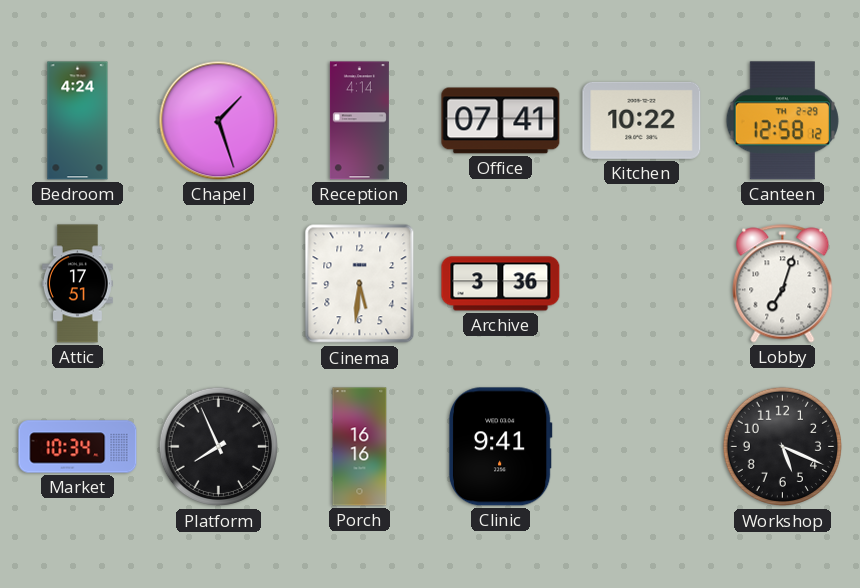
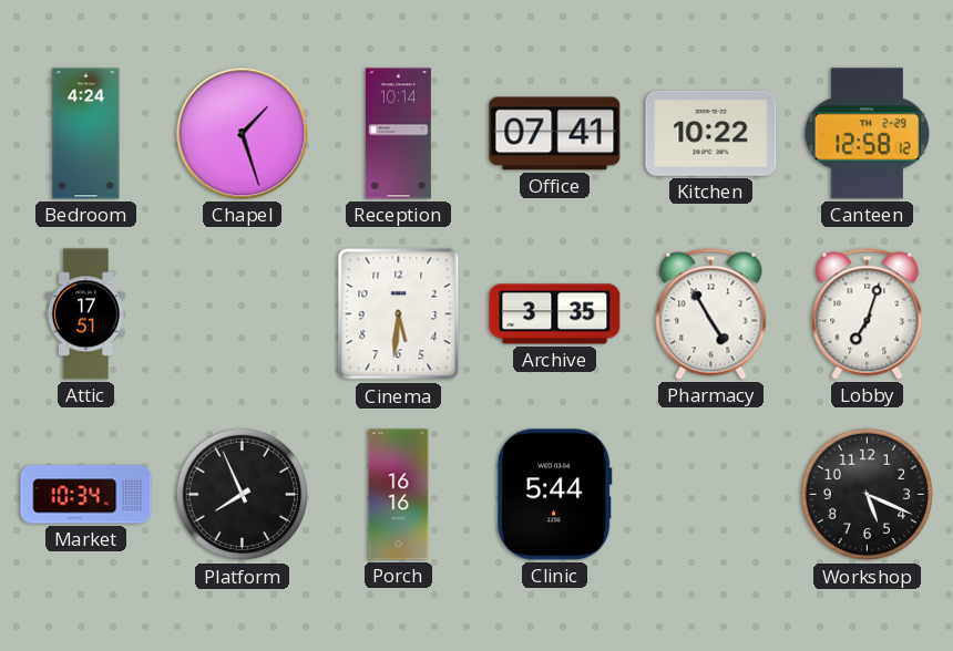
Reception: 4:14 -> 10:14 (398, 134)
Archive: 3:36 -> 3:35 (555, 314)
Pharmacy: none -> 4:55 (711, 314)
Clinic: 9:41 -> 5:44 (554, 495)
